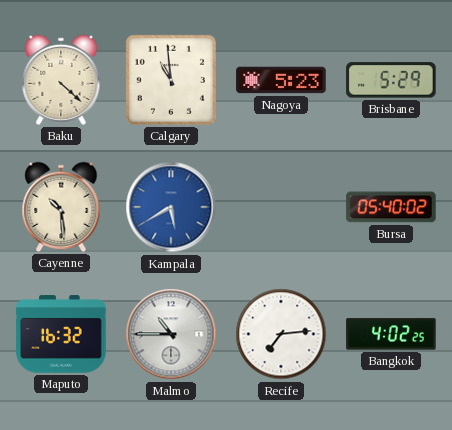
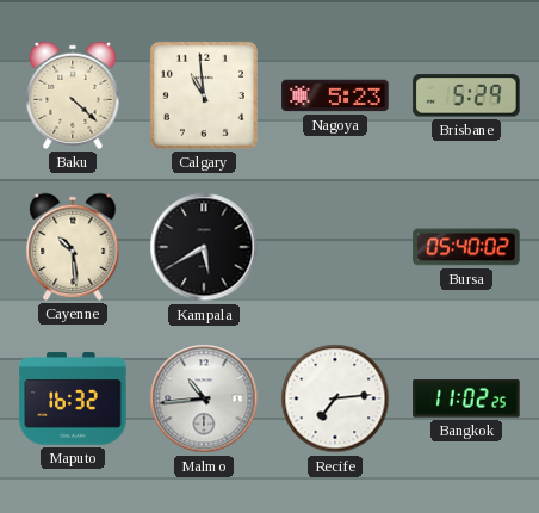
Kampala dial: blue -> black (204, 247)
Malmo: 10:45 -> 10:44 (204, 398)
Bangkok: 4:02 -> 11:02 (466, 398)
